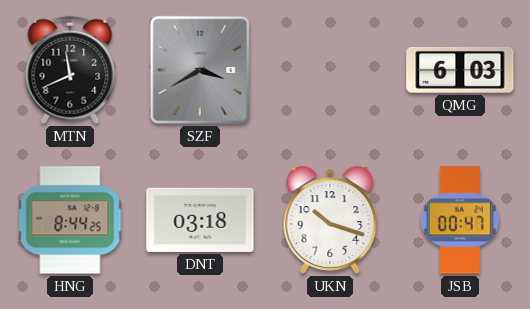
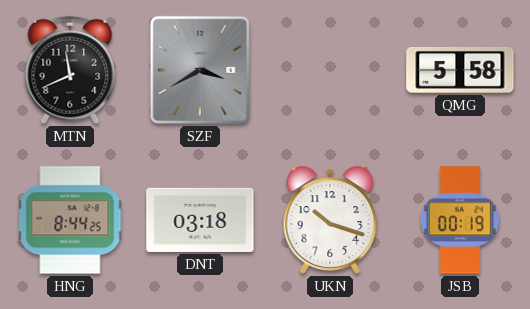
QMG: 6:03 -> 5:58 (460, 70)
JSB: 00:47 -> 00:19 (460, 220)
